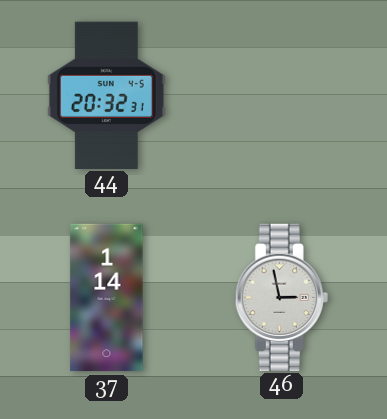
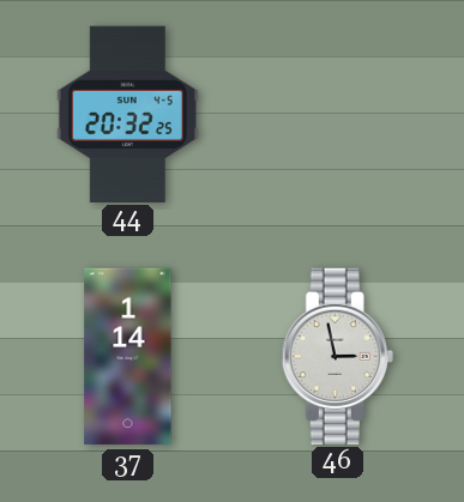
44: 20:32:31 -> 20:32:25 (127, 114)
